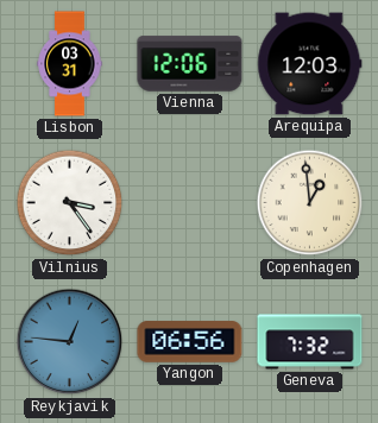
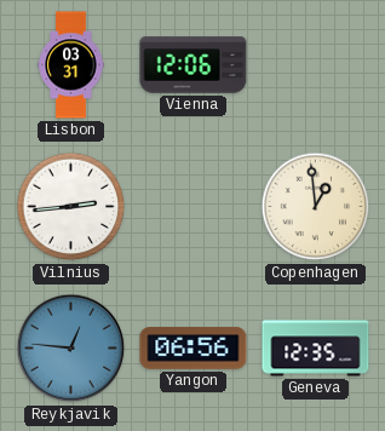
Arequipa: 12:03 -> none (310, 64)
Vilnius: 3:24 -> 2:44 (71, 207)
Geneva: 7:32 -> 12:35 (316, 349)
